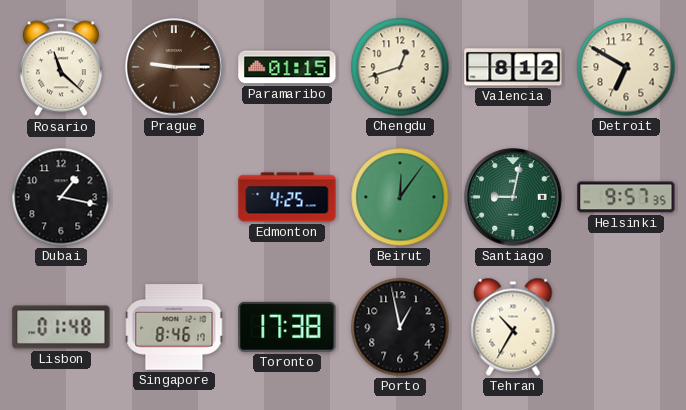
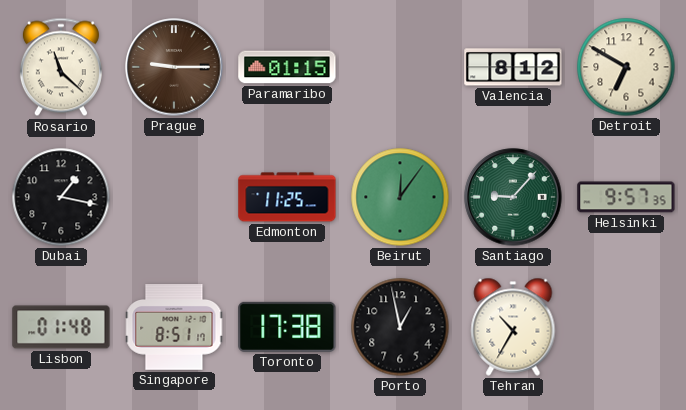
Chengdu: 12:42 -> none (400, 67)
Edmonton: 4:25 -> 11:25 (287, 197)
Santiago: 9:02 -> 9:07 (513, 197)
Singapore: 8:46 -> 8:51 (174, 327)
